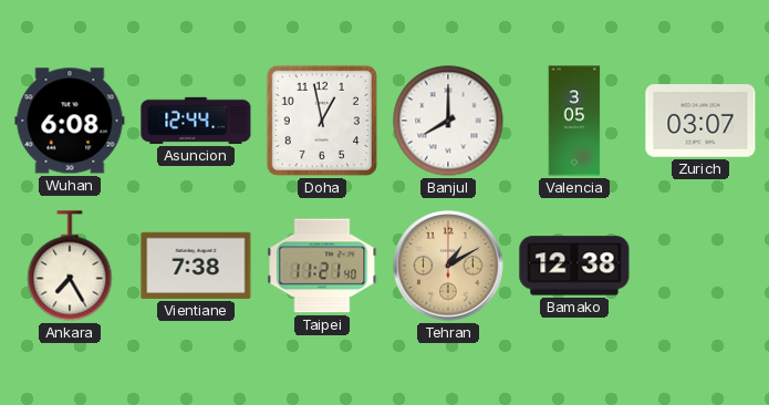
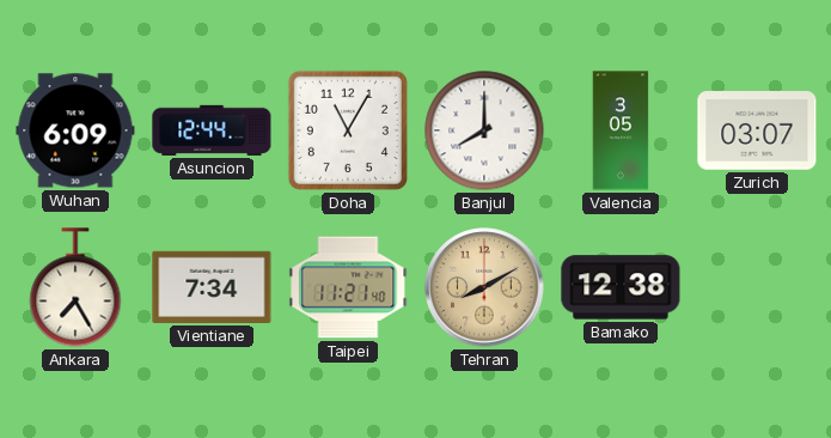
Wuhan: 6:08 -> 6:09 (75, 130)
Doha: 12:58 -> 11:05 (348, 130)
Vientiane: 7:38 -> 7:34 (212, 287)
Tehran: 1:10 -> 8:10 (484, 287)
